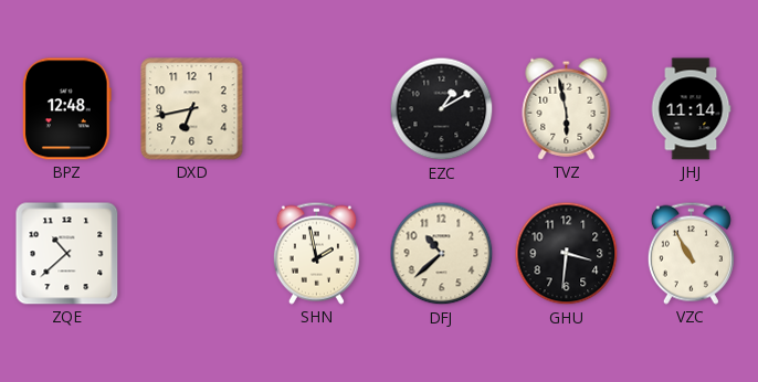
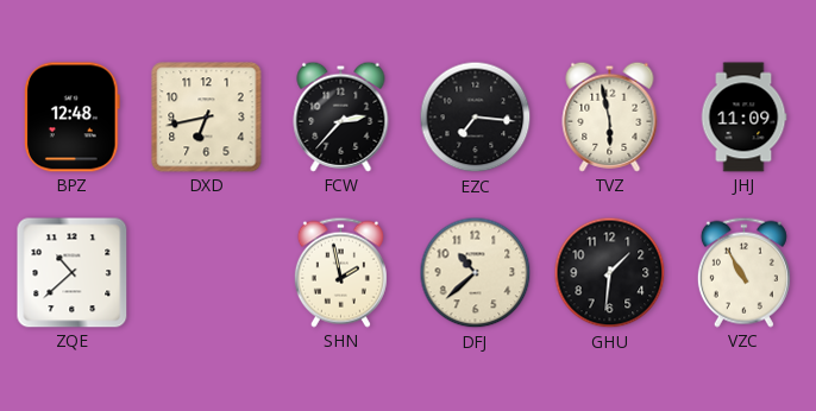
FCW: none -> 2:37 (341, 116)
EZC: 1:10 -> 7:16 (476, 118)
JHJ: 11:14 -> 11:09 (743, 118)
GHU: 3:31 -> 1:31 (610, 273)
